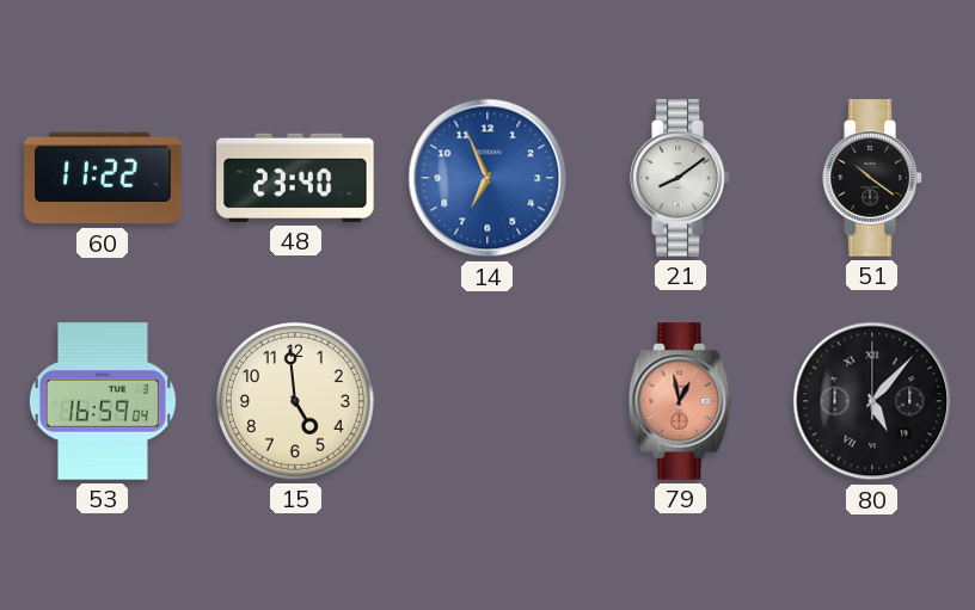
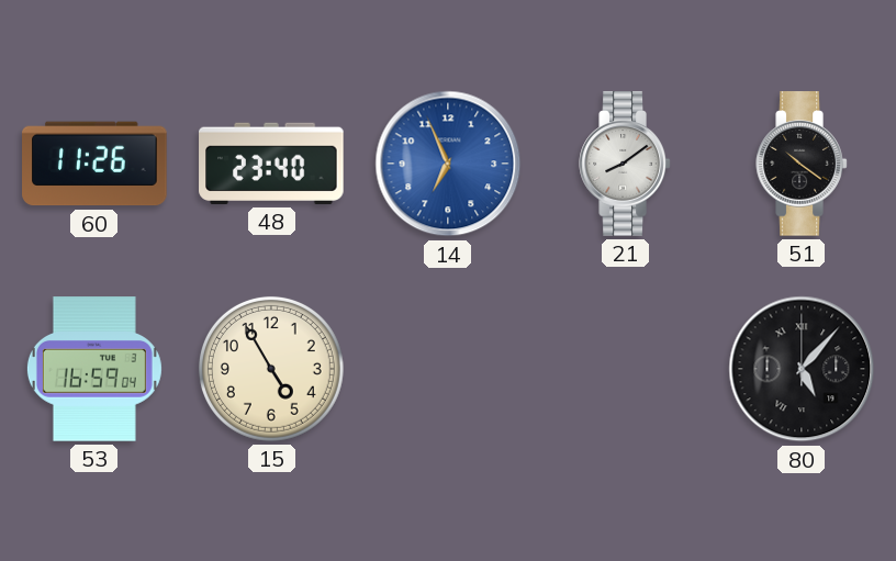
60: 11:22 -> 11:26 (94, 164)
15: 4:59 -> 4:55 (271, 369)
79: 12:58 -> none (680, 401)
